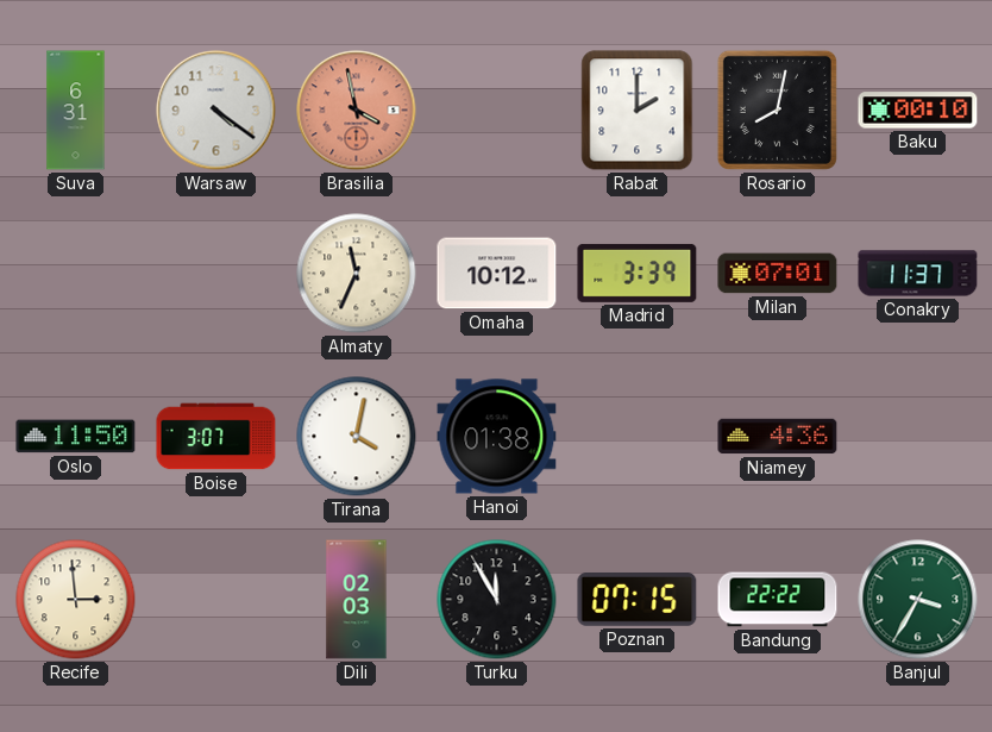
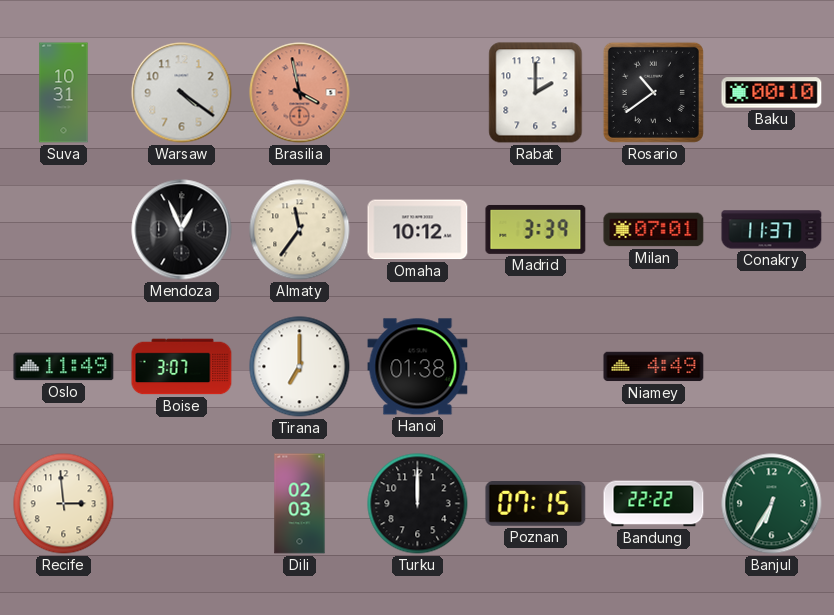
Suva: 6:31 -> 10:31 (64, 93)
Rosario: 8:02 -> 10:39 (653, 92)
Mendoza: none -> 12:56 (182, 230)
Almaty: 11:34 -> 11:36 (300, 230)
Oslo: 11:50 -> 11:49 (64, 367)
Tirana: 4:02 -> 7:00 (300, 367)
Niamey: 4:36 -> 4:49 (654, 367)
Turku: 11:55 -> 12:00 (418, 504)
Banjul: 3:35 -> 6:35 (772, 504)
